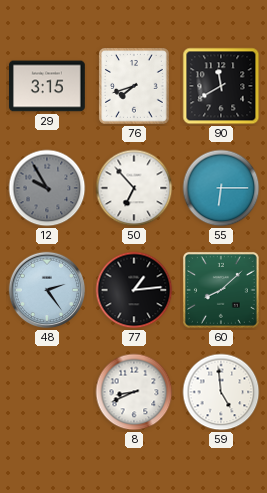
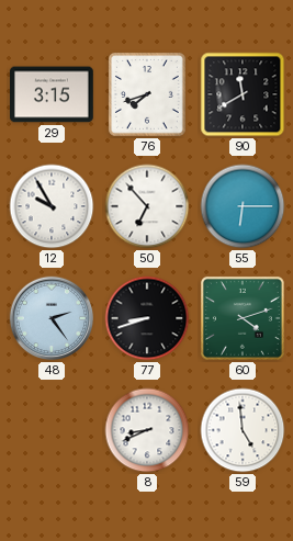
12 dial: grey -> white (52, 206)
77: 1:14 -> 8:42 (147, 318)
60: 8:08 -> 4:12 (243, 318)
